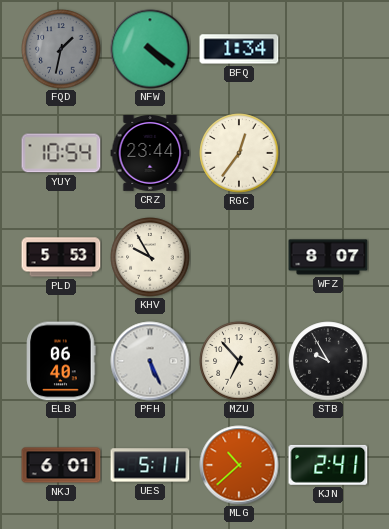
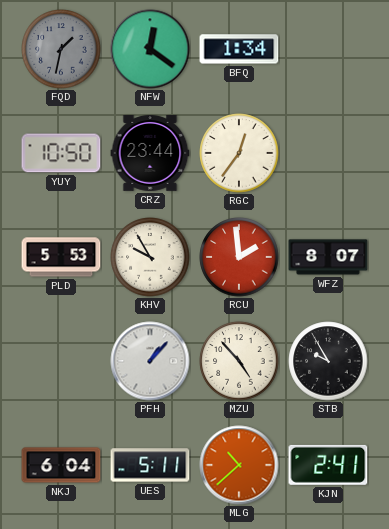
NFW: 4:21 -> 12:21 (150, 49)
YUY: 10:54 -> 10:50 (61, 153)
RCU: none -> 1:59 (239, 257)
ELB: 06:40 -> none (61, 361)
PFH: 5:26 -> 1:07 (150, 361)
MZU: 6:53 -> 4:53 (239, 361)
NKJ: 6:01 -> 6:04 (61, 465)
